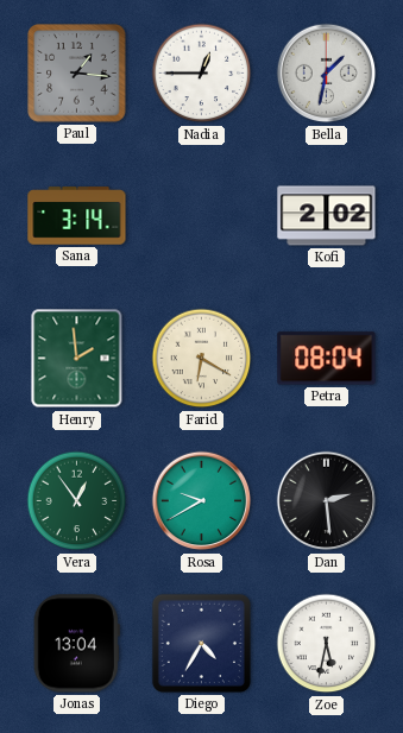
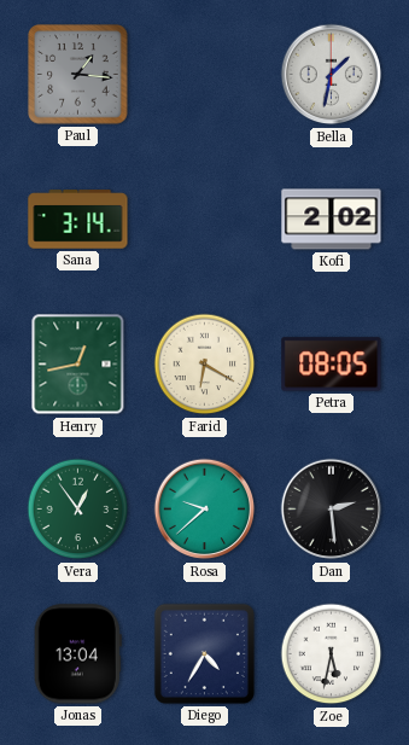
Nadia: 12:45 -> none (202, 74)
Henry: 1:59 -> 12:43 (78, 365)
Petra: 08:04 -> 08:05 (332, 365)
Rosa: 9:40 -> 9:38 (205, 510)
